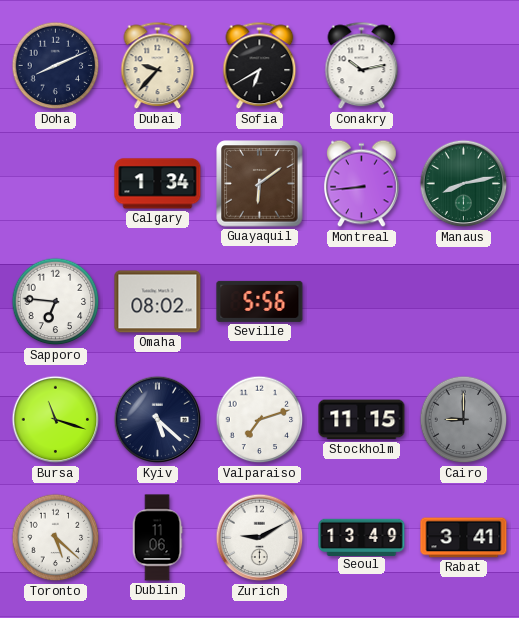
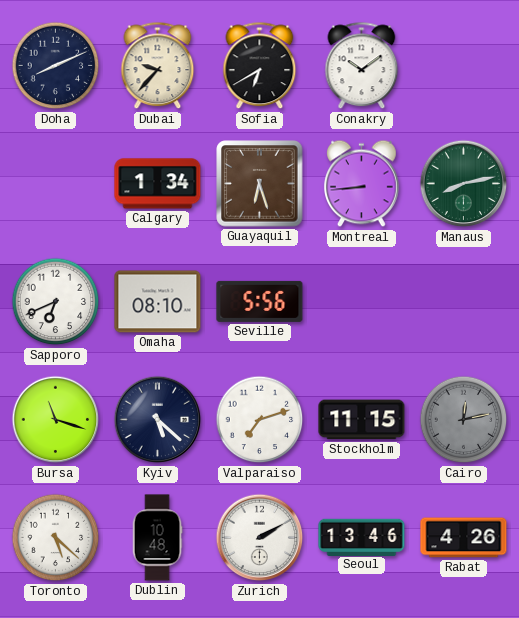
Conakry: 10:13 -> 10:09 (362, 66)
Guayaquil: 6:09 -> 6:27 (260, 184)
Sapporo: 6:46 -> 6:41 (56, 302)
Omaha: 08:02 -> 08:10 (158, 302)
Cairo: 9:00 -> 12:13 (464, 420)
Dublin: 11:06 -> 10:48 (157, 538)
Zurich: 9:10 -> 2:10 (260, 538)
Seoul: 13:49 -> 13:46 (362, 537)
Rabat: 3:41 -> 4:26 (464, 538)
